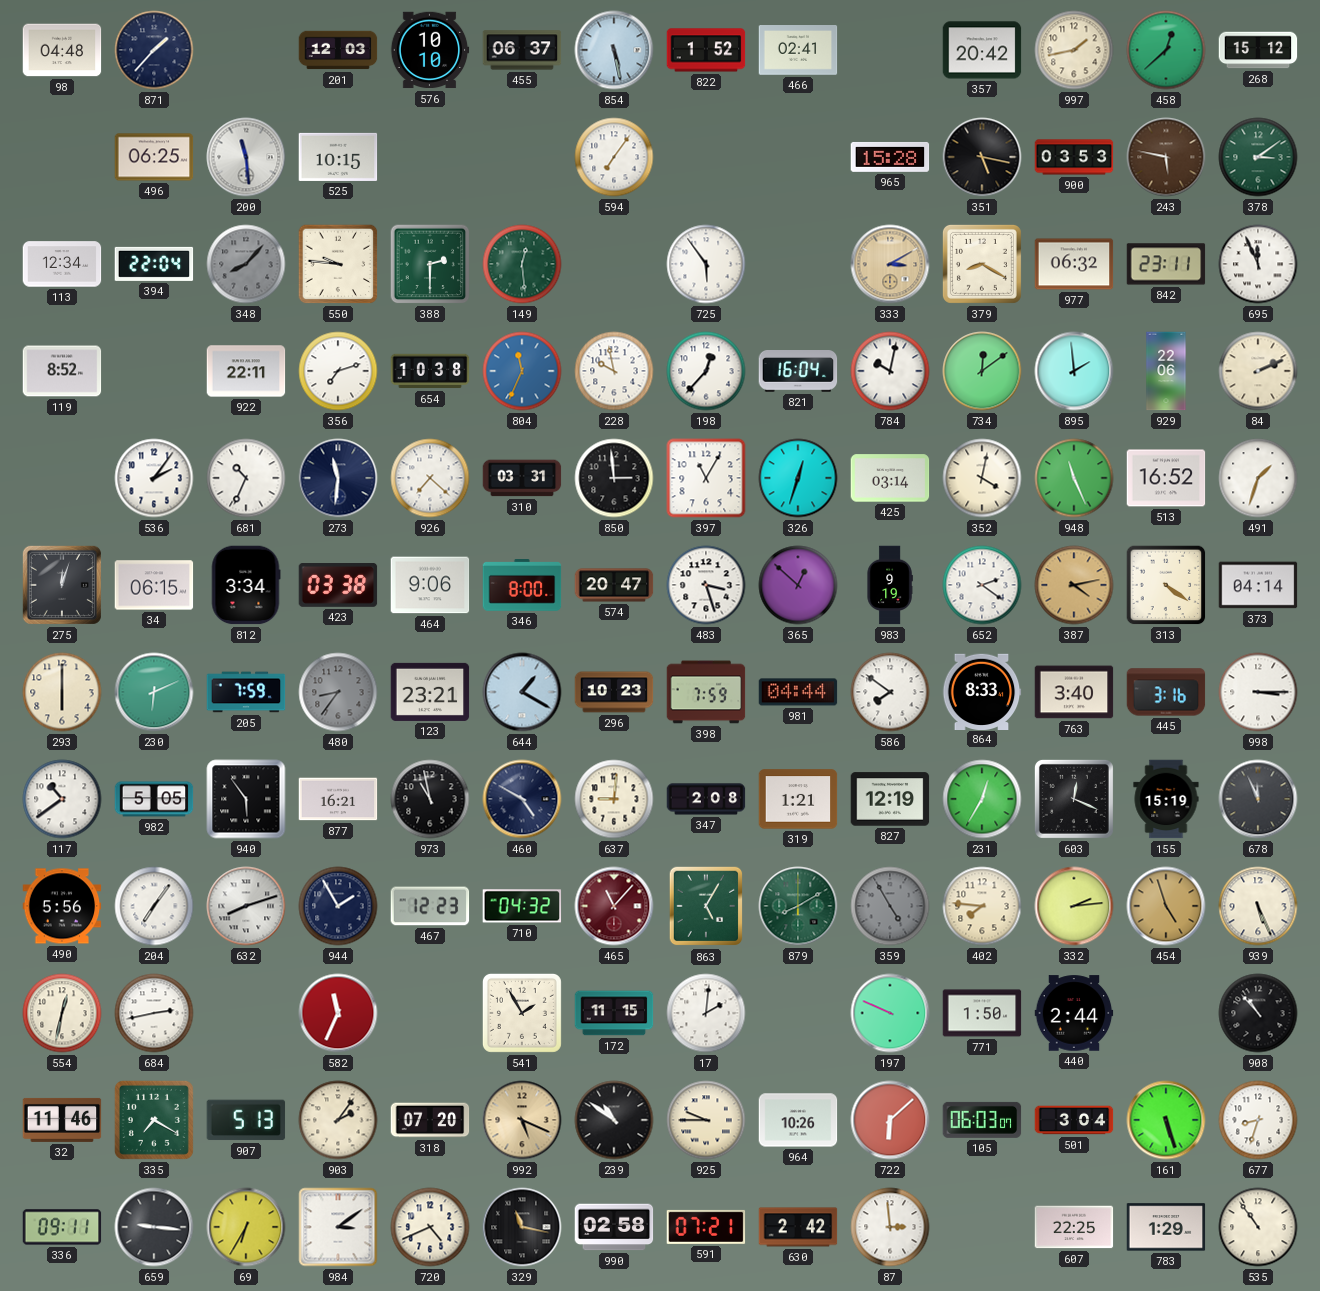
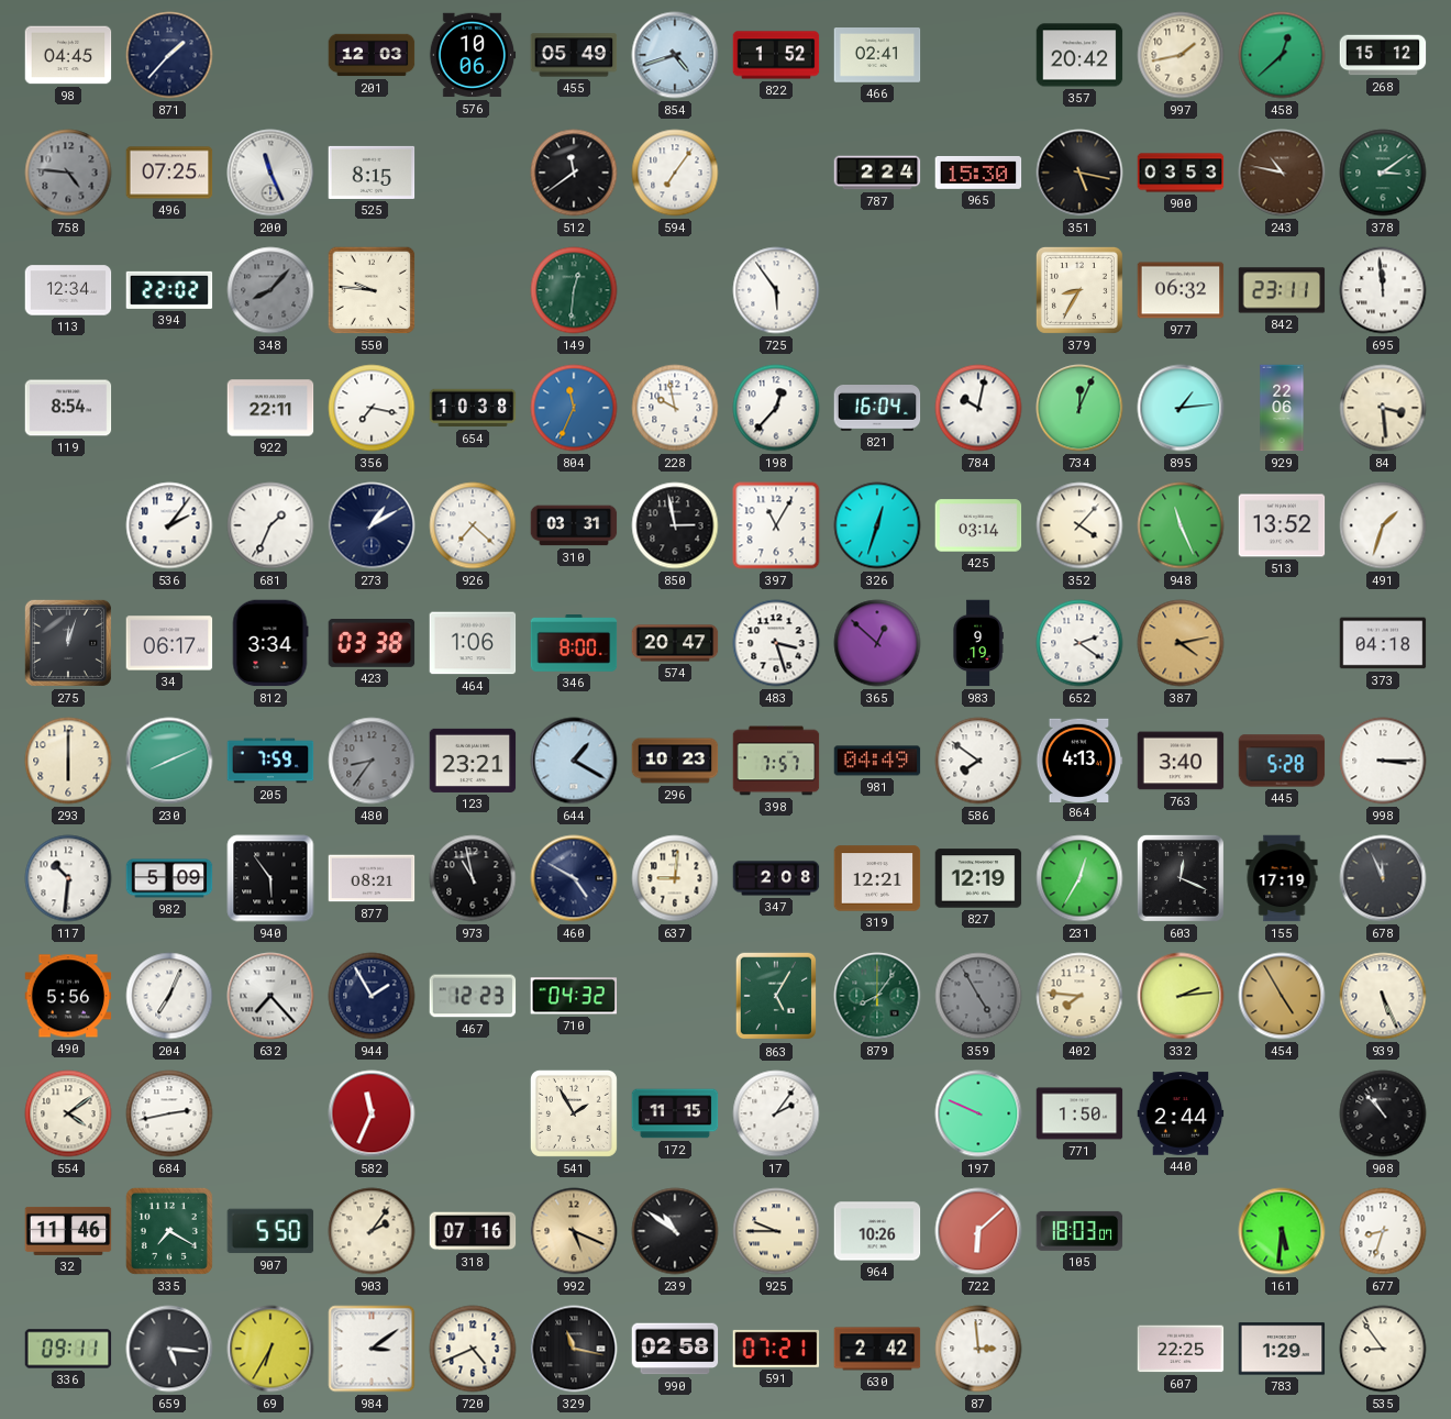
98: 04:48 -> 04:45 (68, 55)
576: 10:10 -> 10:06 (473, 55)
455: 06:37 -> 05:49 (574, 55)
854: 5:28 -> 4:42 (675, 55)
758: none -> 4:46 (68, 173)
496: 06:25 -> 07:25 (169, 173)
200: 11:29 -> 11:26 (270, 173)
525: 10:15 -> 8:15 (372, 173)
512: none -> 11:39 (574, 173)
787: none -> 2:24 (877, 173)
965: 15:28 -> 15:30 (978, 173)
243: 5:47 -> 10:47 (1282, 173)
394: 22:04 -> 22:02 (169, 290)
388: 2:30 -> none (430, 264)
149: 12:29 -> 12:31 (574, 290)
333: 3:10 -> none (890, 264)
379: 8:20 -> 8:35 (1079, 290)
695: 11:56 -> 11:59 (1383, 290)
119: 8:52 -> 8:54 (68, 408)
356: 7:12 -> 7:17 (372, 408)
734: 12:09 -> 12:04 (1079, 408)
895: 1:59 -> 1:14 (1181, 408)
84: 2:11 -> 3:29 (1383, 408)
681: 10:34 -> 1:34 (270, 525)
273: 11:31 -> 1:10 (372, 525)
850: 2:59 -> 2:58 (675, 525)
352: 4:02 -> 4:07 (1079, 525)
513: 16:52 -> 13:52 (1282, 525)
34: 06:15 -> 06:17 (169, 643)
464: 9:06 -> 1:06 (473, 643)
313: 4:21 -> none (1166, 585)
373: 04:14 -> 04:18 (1383, 643)
230: 6:11 -> 8:11 (169, 761)
398: 7:59 -> 7:57 (776, 761)
981: 04:44 -> 04:49 (877, 761)
864: 8:33 -> 4:13 (1079, 760)
445: 3:16 -> 5:28 (1282, 761)
117: 10:39 -> 10:31 (68, 878)
982: 5:05 -> 5:09 (169, 878)
877: 16:21 -> 08:21 (372, 878)
319: 1:21 -> 12:21 (877, 878)
155: 15:19 -> 17:19 (1282, 878)
204: 7:06 -> 7:04 (169, 996)
632: 8:12 -> 7:23 (270, 996)
465: 11:07 -> none (614, 906)
879: 8:10 -> 8:06 (877, 996)
454: 4:57 -> 4:55 (1282, 996)
554: 12:32 -> 4:09 (68, 1113)
17: 2:01 -> 2:06 (776, 1113)
907: 5:13 -> 5:50 (270, 1231)
318: 07:20 -> 07:16 (473, 1231)
105: 06:03 -> 18:03 (1079, 1231)
501: 3:04 -> none (1074, 1120)
161: 5:27 -> 5:31 (1282, 1231)
659: 9:16 -> 5:16 (169, 1349)
535: 10:54 -> 8:54 (1383, 1349)
